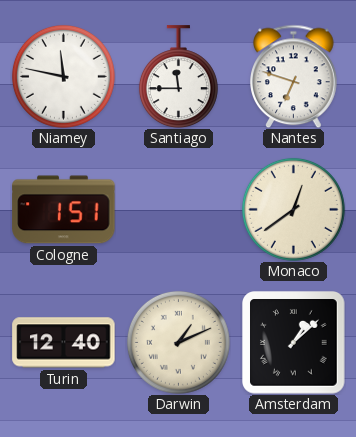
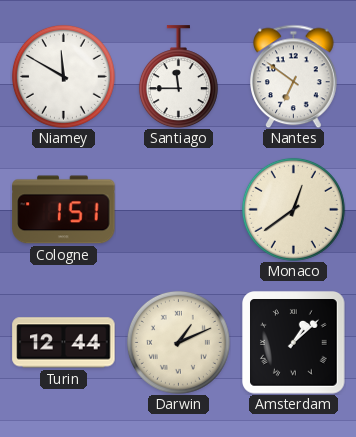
Niamey: 11:47 -> 11:50 (63, 76)
Nantes: 6:48 -> 6:51 (294, 76)
Turin: 12:40 -> 12:44 (64, 343)
